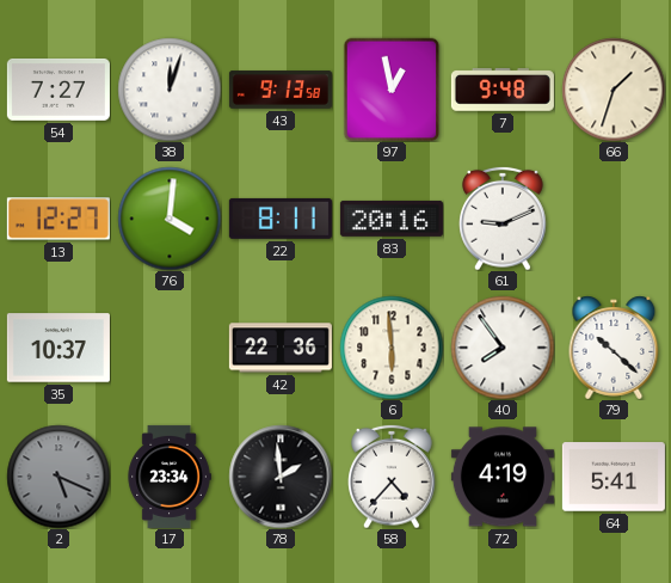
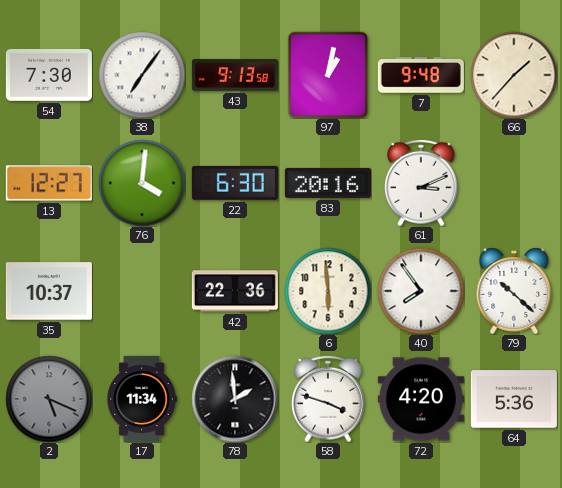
54: 7:27 -> 7:30 (49, 75)
38: 12:03 -> 7:06 (142, 75)
97: 12:58 -> 1:02 (328, 75)
66: 1:33 -> 1:37 (514, 75)
22: 8:11 -> 6:30 (235, 183)
61: 9:11 -> 3:11 (421, 183)
17: 23:34 -> 11:34 (142, 399)
58: 4:37 -> 3:48 (328, 399)
72: 4:19 -> 4:20 (421, 399)
64: 5:41 -> 5:36 (514, 399)
